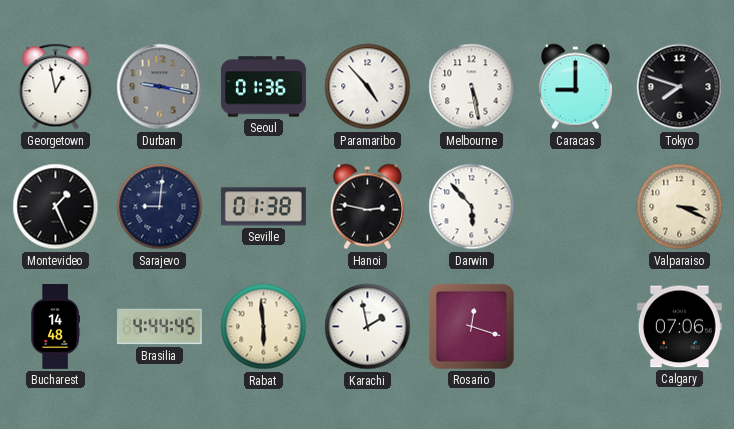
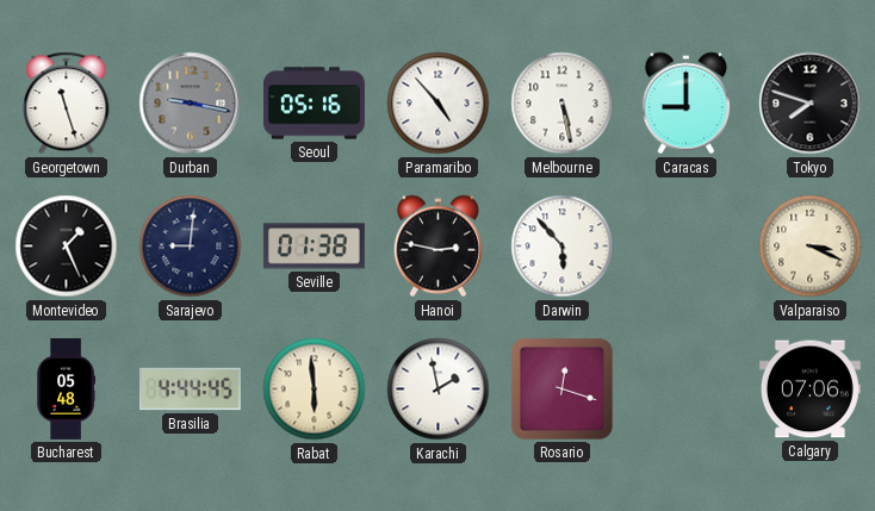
Georgetown: 12:58 -> 11:27 (67, 104)
Seoul: 01:36 -> 05:16 (314, 104)
Bucharest: 14:48 -> 05:48 (66, 388)
